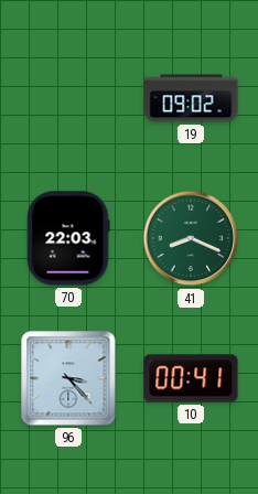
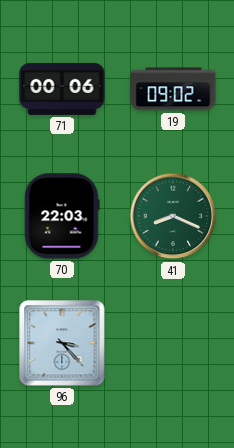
71: none -> 00:06 (62, 89)
10: 00:41 -> none (191, 378)
